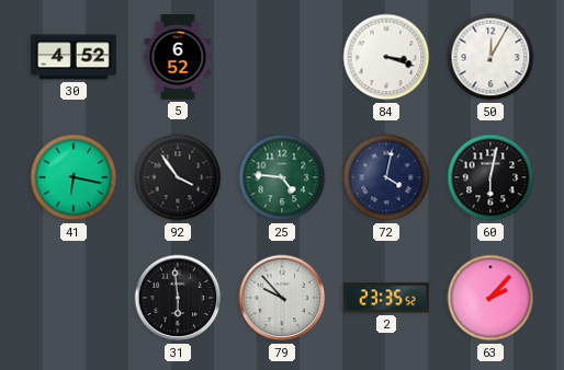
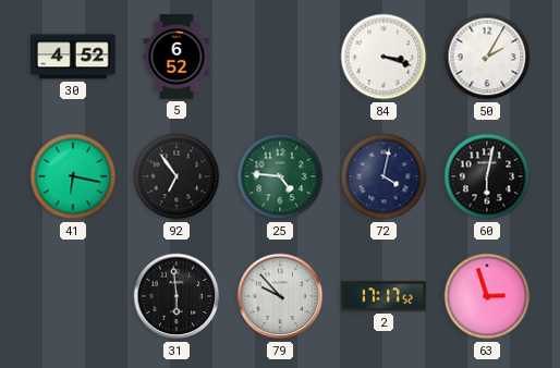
50: 12:05 -> 2:05 (487, 57)
92: 3:54 -> 6:54 (176, 176)
2: 23:35 -> 17:17 (384, 296)
63: 2:07 -> 2:57 (487, 296)
